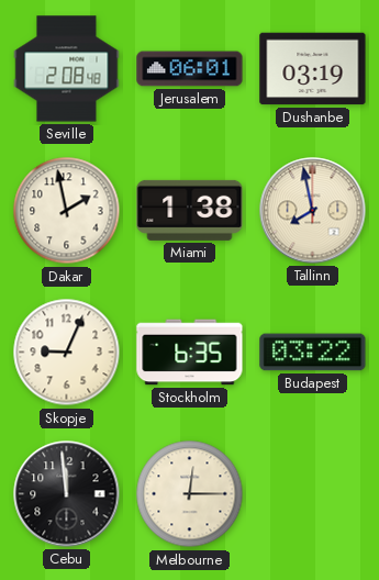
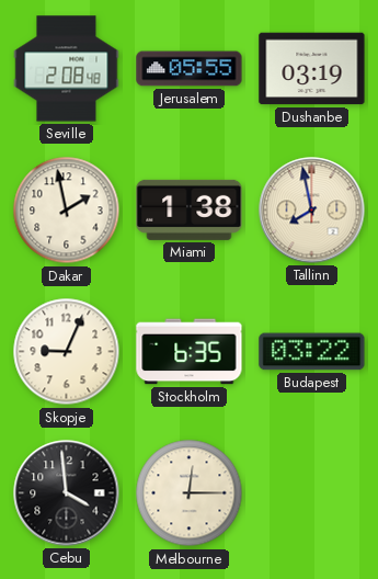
Jerusalem: 06:01 -> 05:55 (190, 69)
Cebu: 11:59 -> 3:59 (67, 493)
